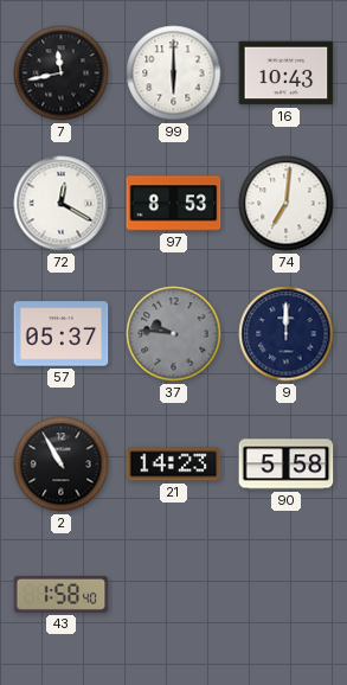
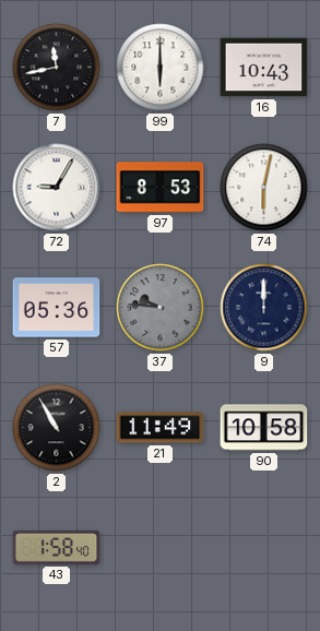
72: 12:20 -> 9:05 (57, 188)
74: 7:01 -> 6:02 (264, 188)
57: 05:37 -> 05:36 (57, 308)
21: 14:23 -> 11:49 (161, 428)
90: 5:58 -> 10:58 (264, 428)
